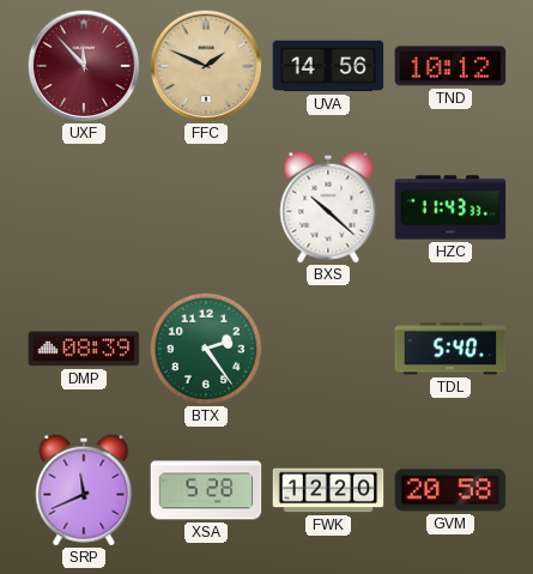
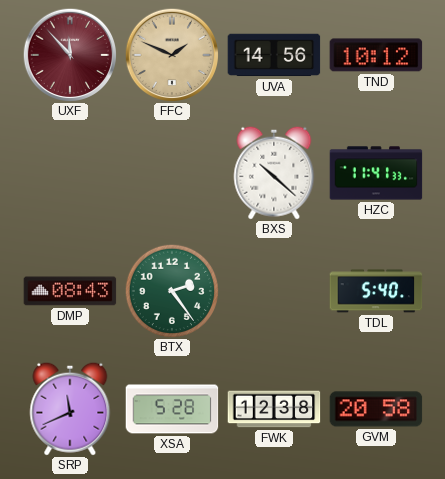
HZC: 11:43 -> 11:41 (376, 173)
DMP: 08:39 -> 08:43 (70, 291)
FWK: 12:20 -> 12:38 (274, 409)
